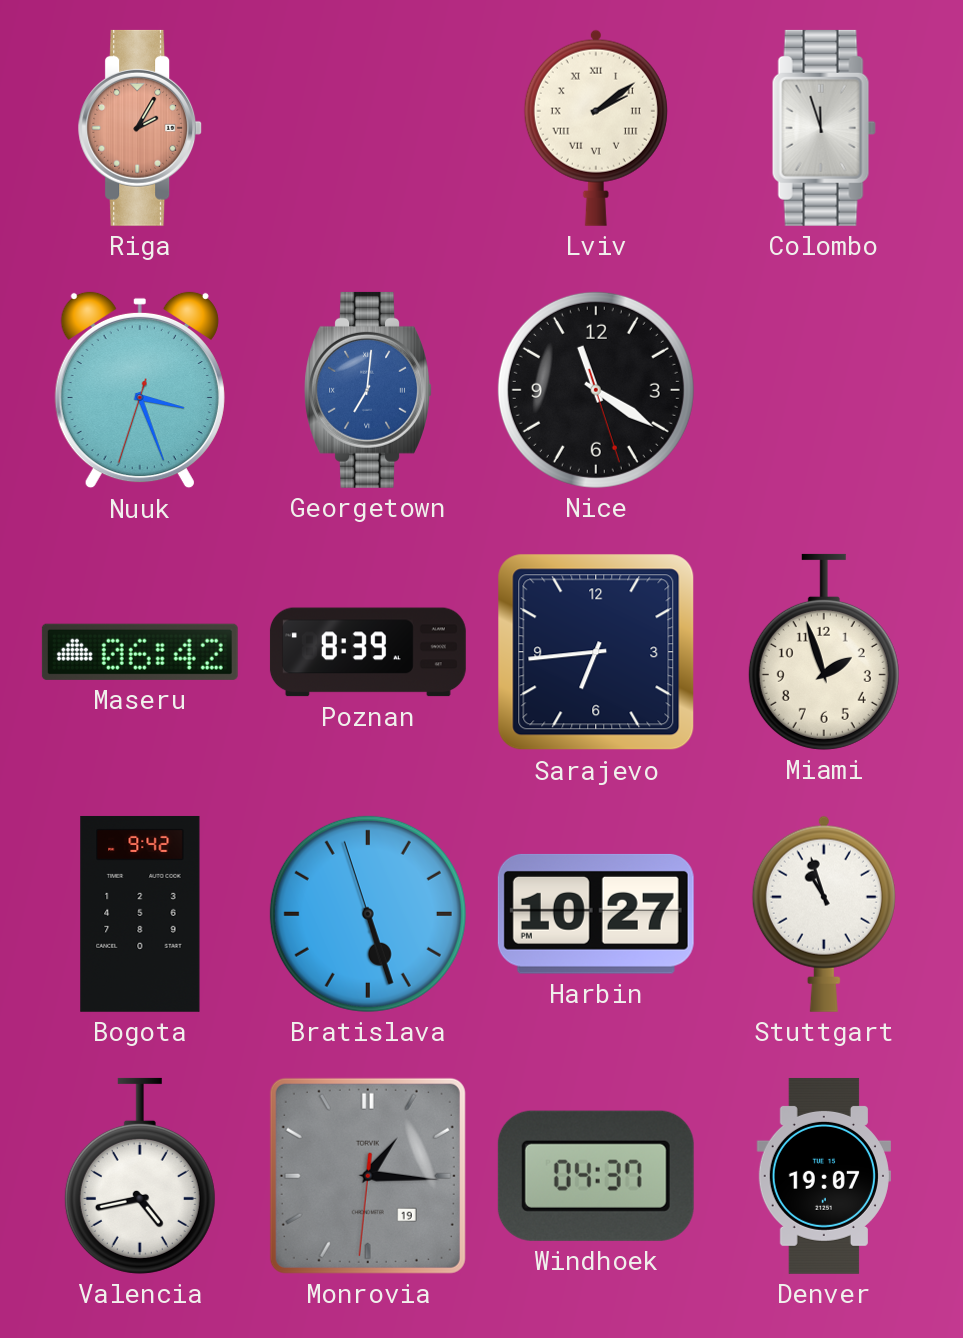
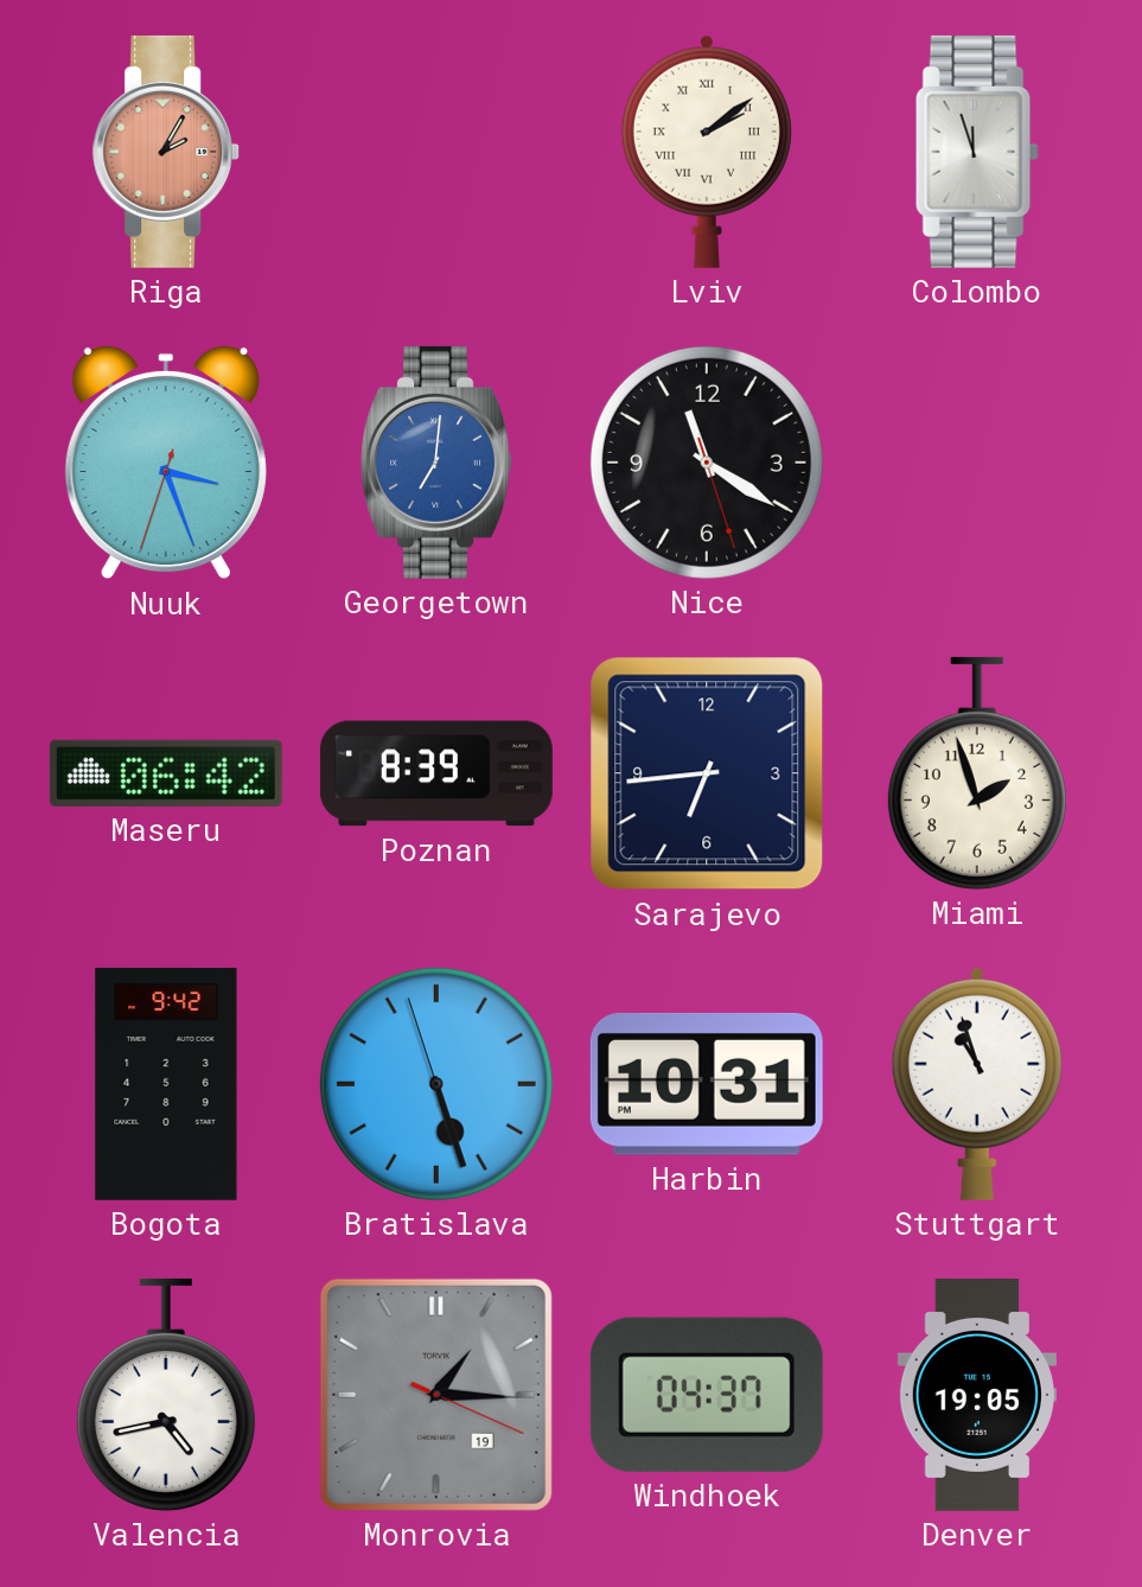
Harbin: 10:27 -> 10:31 (707, 1084)
Monrovia: 1:15:31 -> 1:15:19 (436, 1395)
Denver: 19:07 -> 19:05 (977, 1395)
